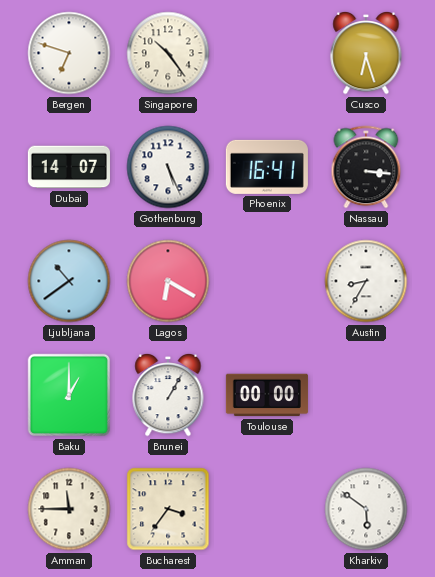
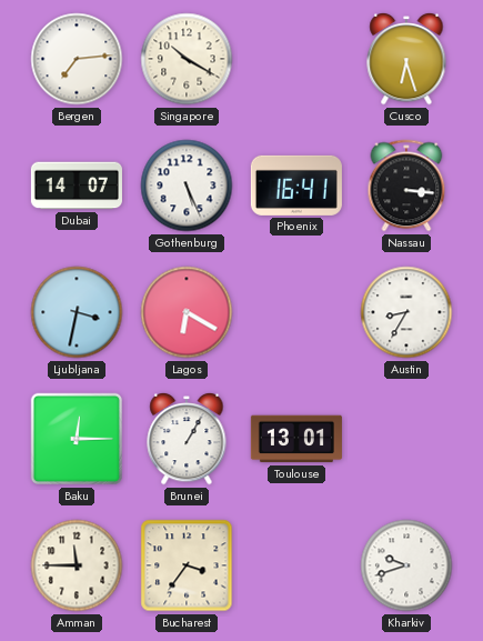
Bergen: 6:48 -> 7:14 (77, 59)
Singapore: 10:24 -> 10:20 (187, 59)
Ljubljana: 10:39 -> 3:32 (77, 312)
Baku: 1:00 -> 12:15 (77, 439)
Toulouse: 00:00 -> 13:01 (296, 439)
Kharkiv: 5:51 -> 9:42 (406, 565)
